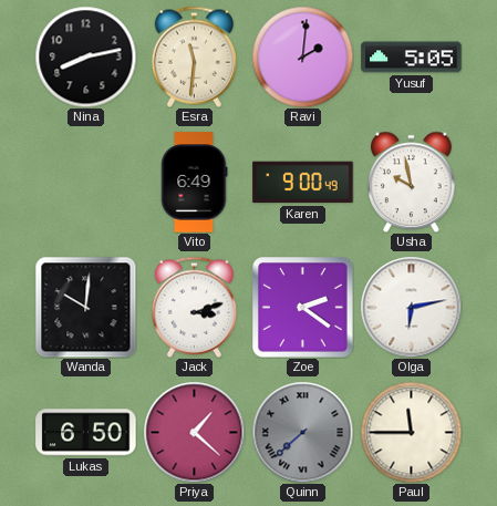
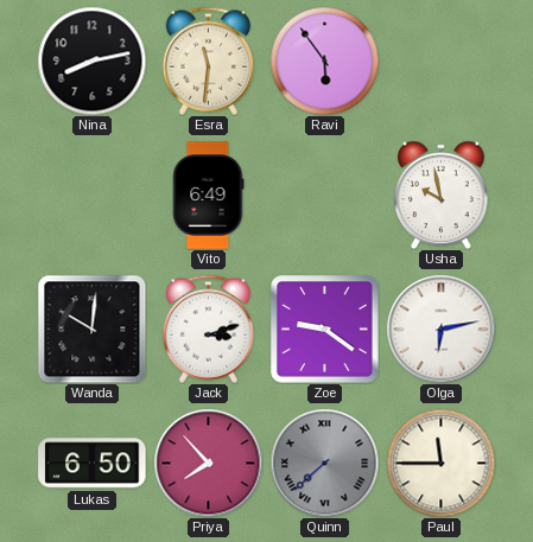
Ravi: 2:01 -> 5:54 (324, 60)
Yusuf: 5:05 -> none (412, 58)
Karen: 9:00 -> none (303, 183)
Zoe: 2:21 -> 9:21 (325, 330)
Priya: 1:22 -> 7:53 (208, 463)
